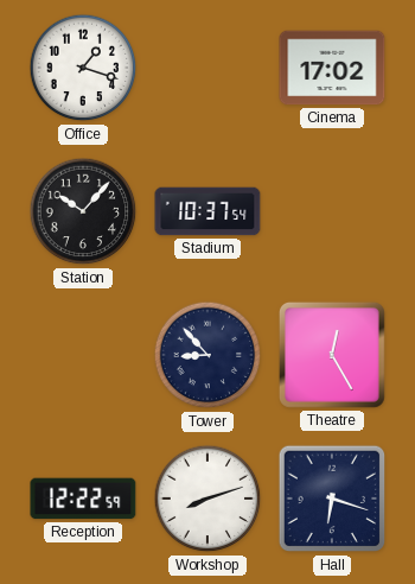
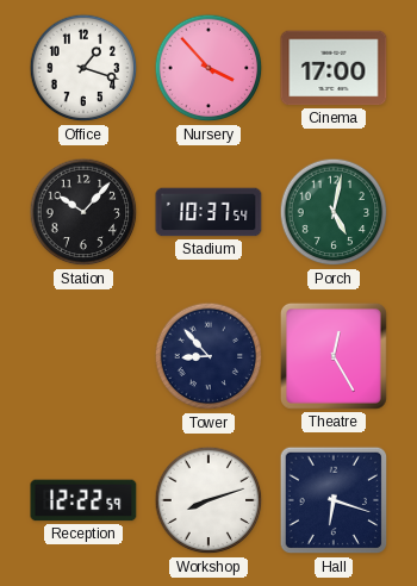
Nursery: none -> 3:53 (208, 68)
Cinema: 17:02 -> 17:00 (334, 68)
Porch: none -> 5:02 (334, 212)
